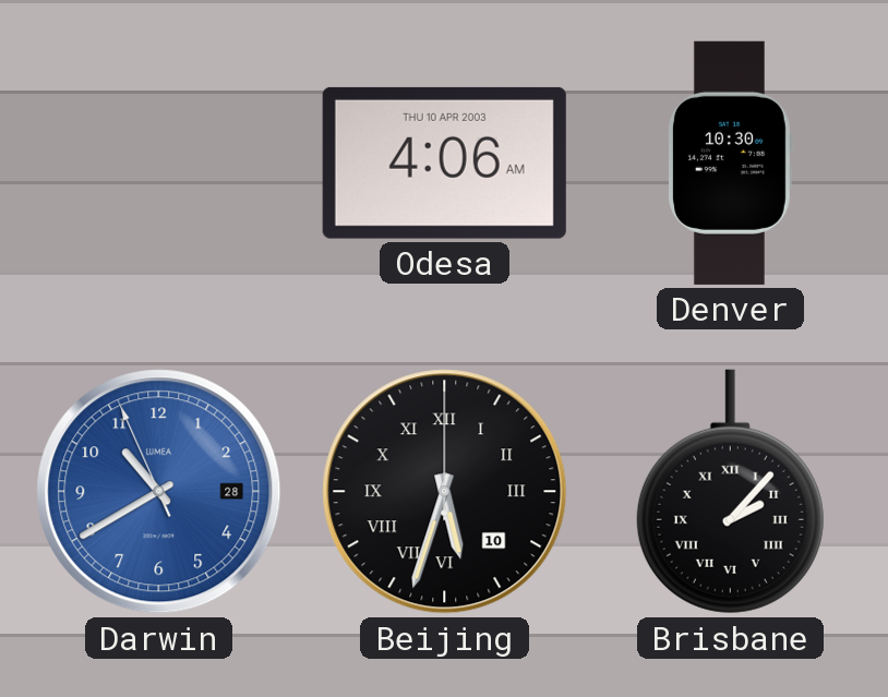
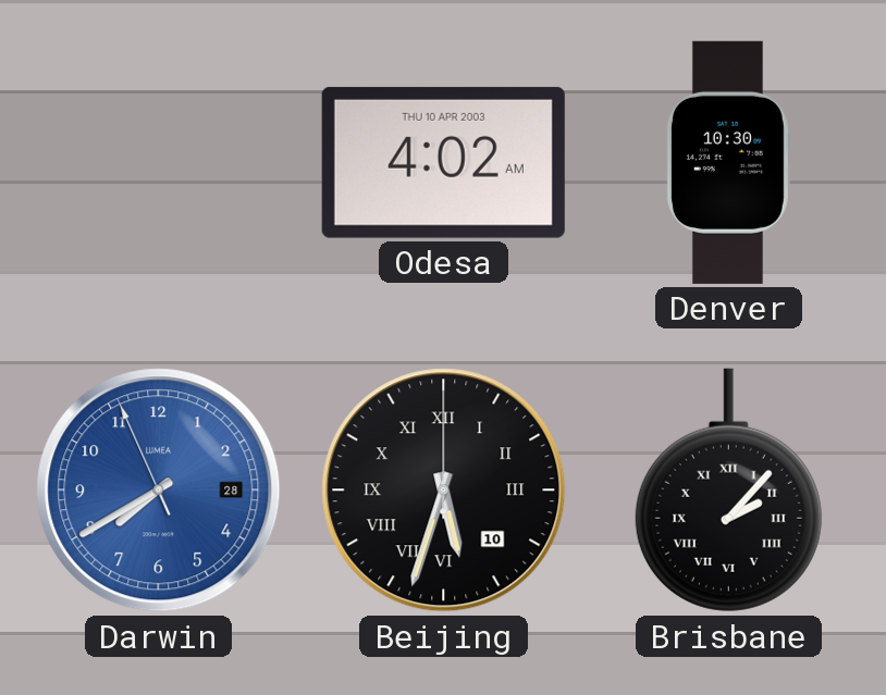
Odesa: 4:06 -> 4:02 (443, 162)
Darwin: 10:39 -> 7:39 (159, 491)
